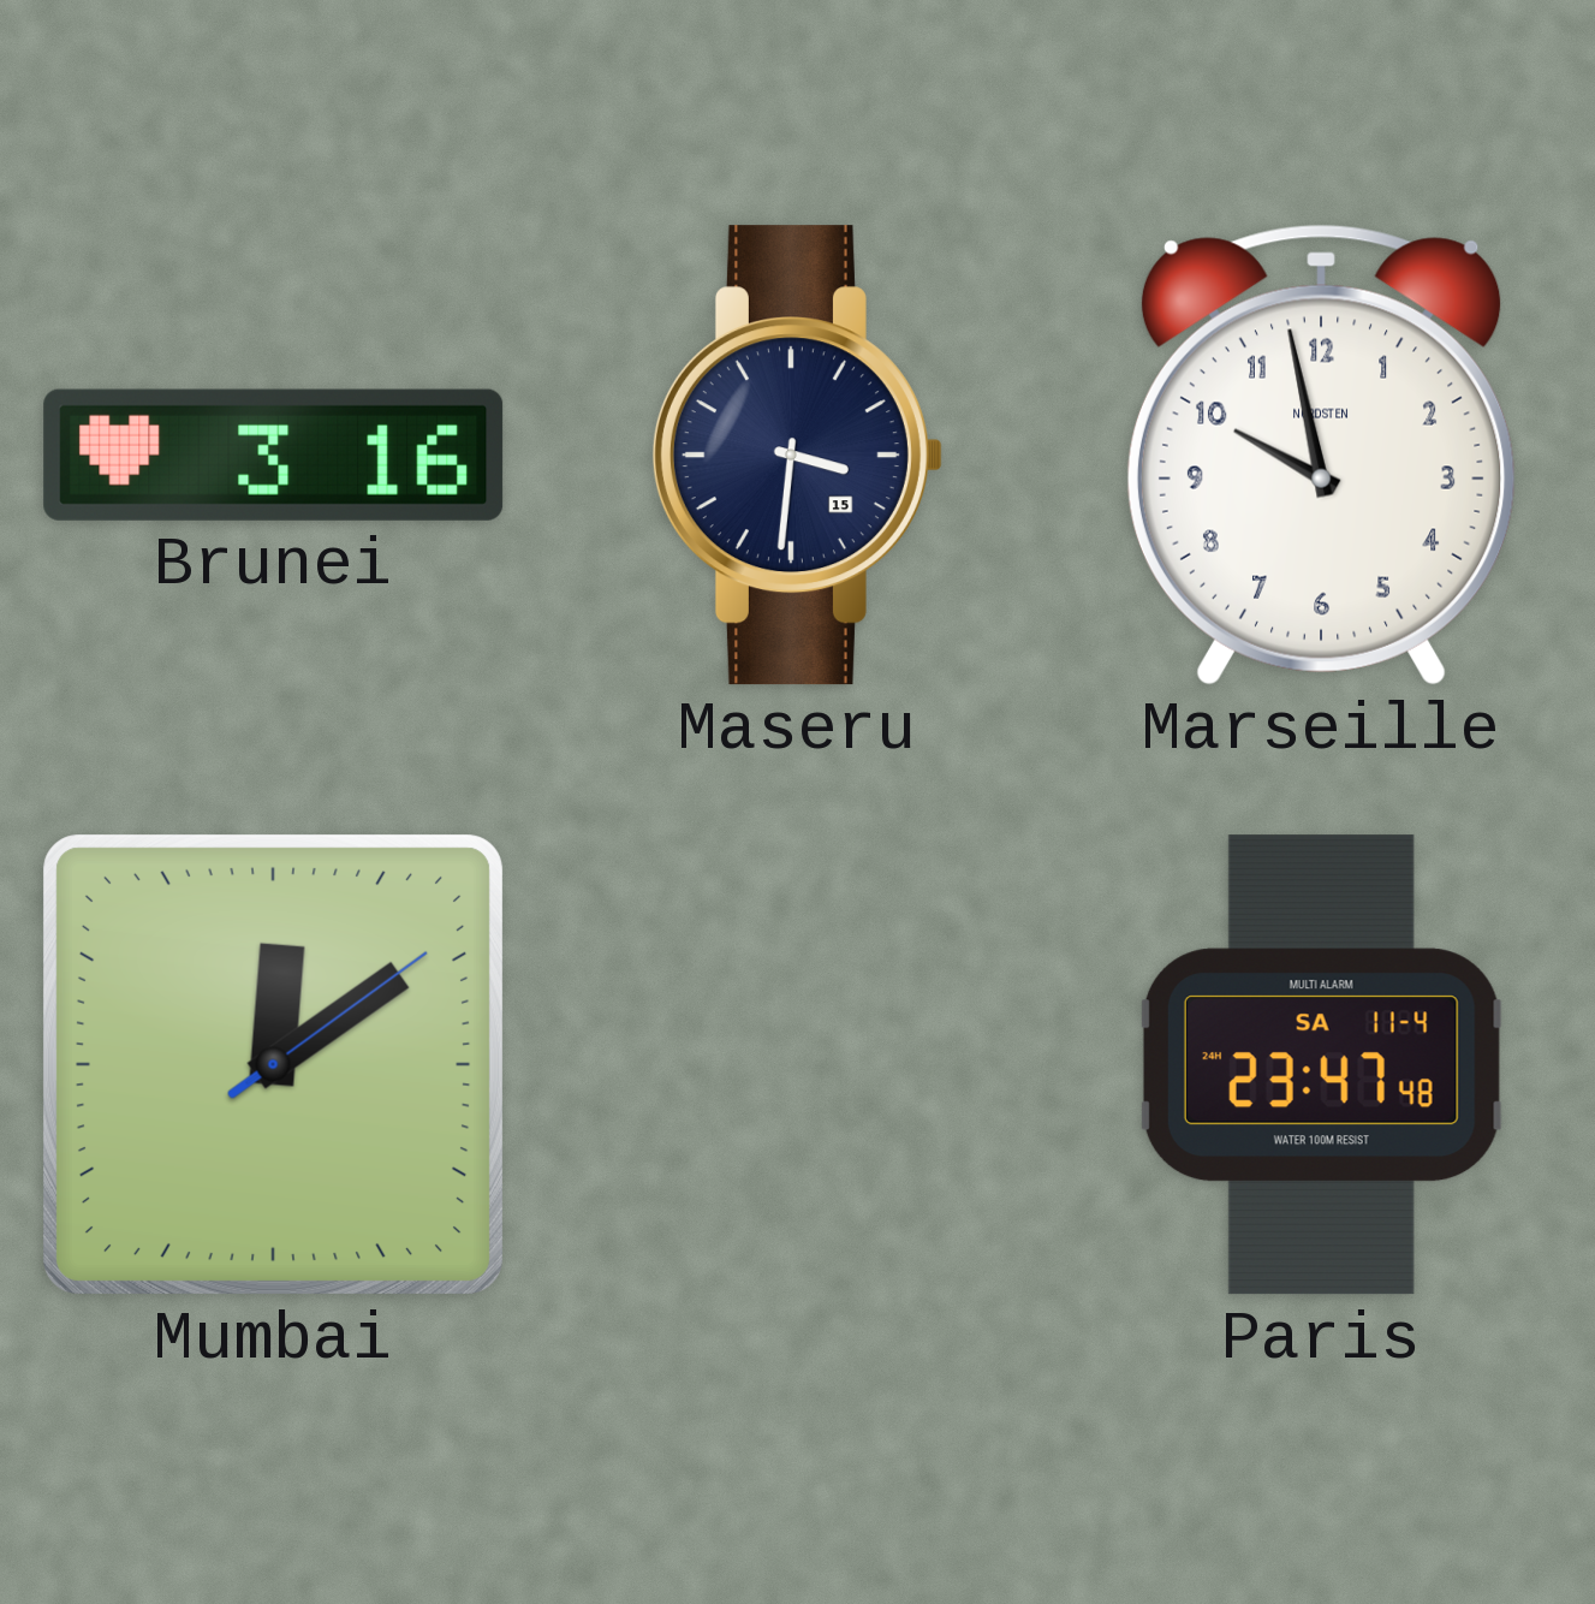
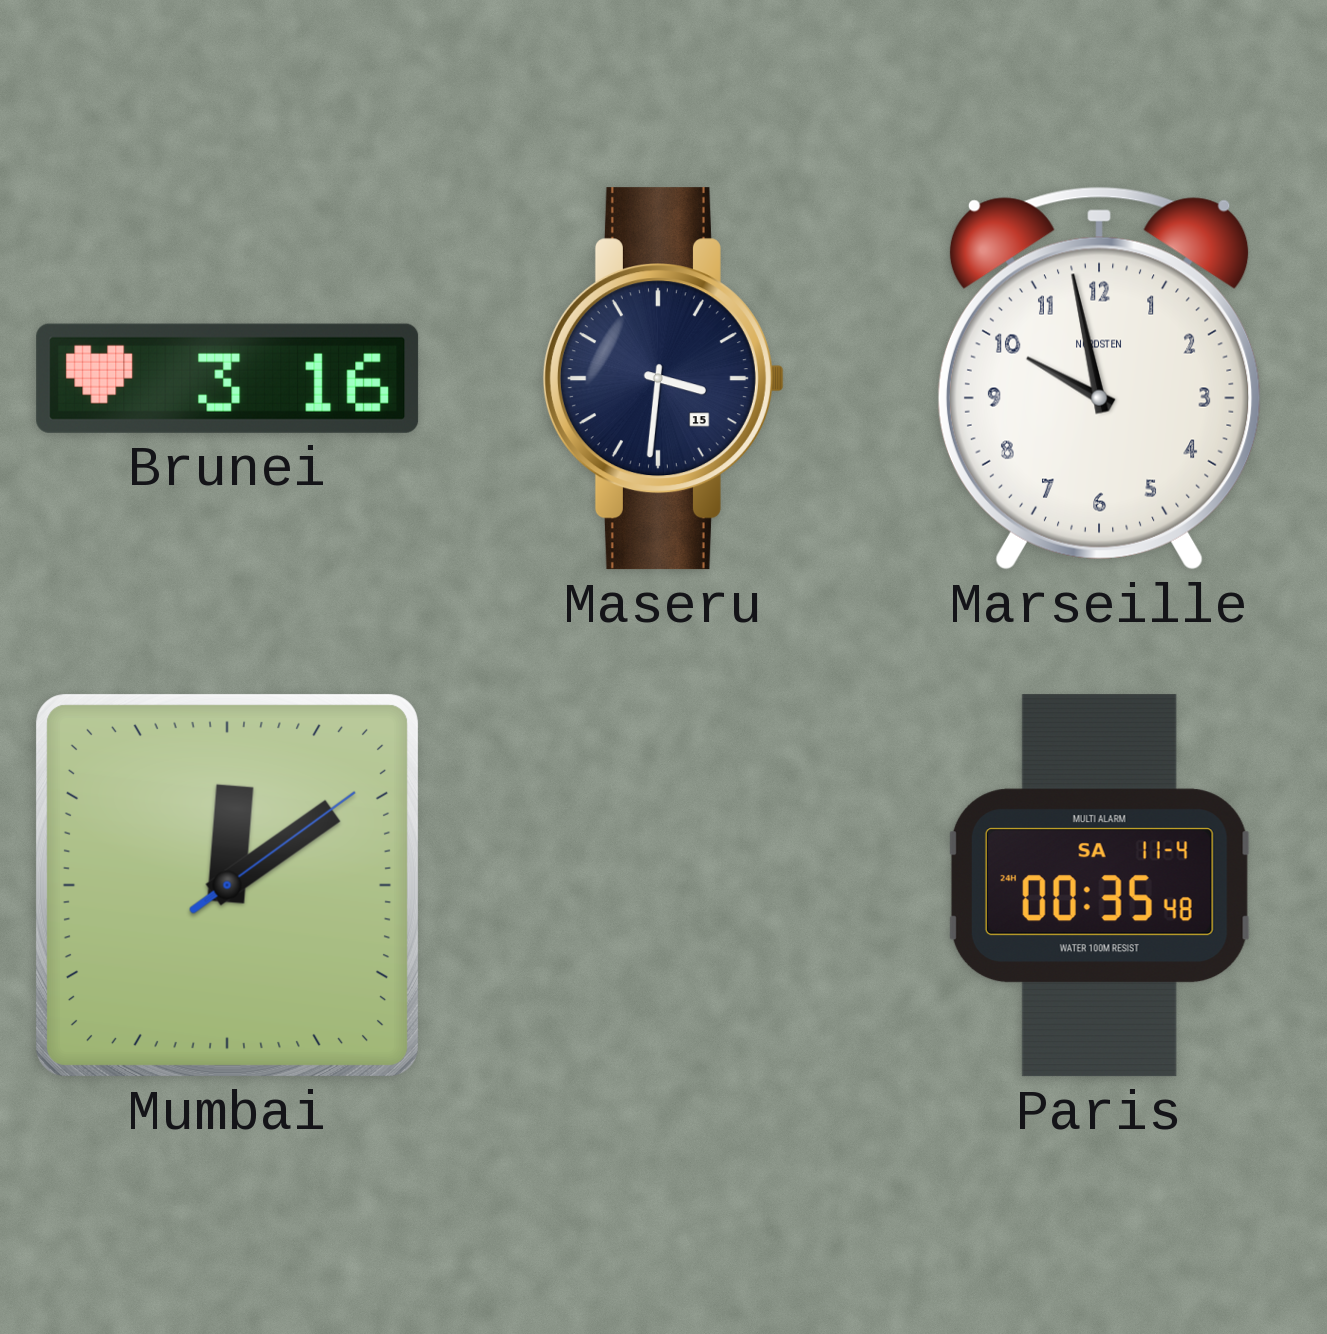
Paris: 23:47 -> 00:35 (1099, 886)
